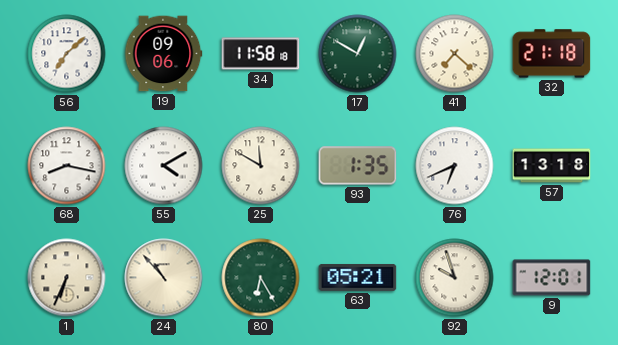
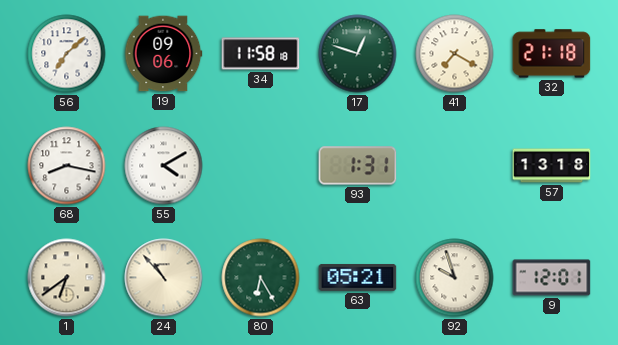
17: 12:50 -> 12:48 (358, 54)
41: 7:22 -> 7:20 (455, 54)
25: 11:50 -> none (261, 166)
93: 1:35 -> 1:31 (358, 166)
76: 6:41 -> none (455, 166)
1: 6:34 -> 6:39 (67, 278)
